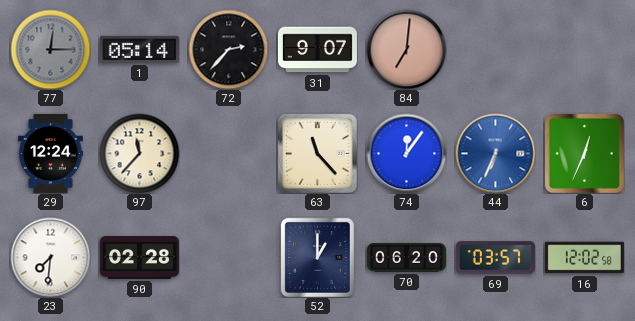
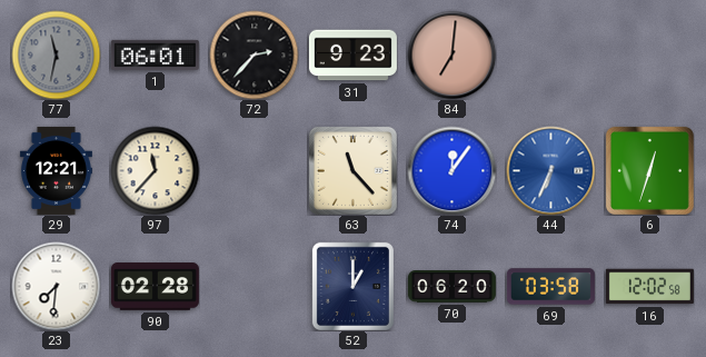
77: 12:15 -> 11:32 (56, 54)
1: 05:14 -> 06:01 (155, 54)
31: 9:07 -> 9:23 (352, 56)
29: 12:24 -> 12:21 (56, 170)
6: 12:34 -> 12:33 (649, 170)
69: 03:57 -> 03:58 (550, 287)
